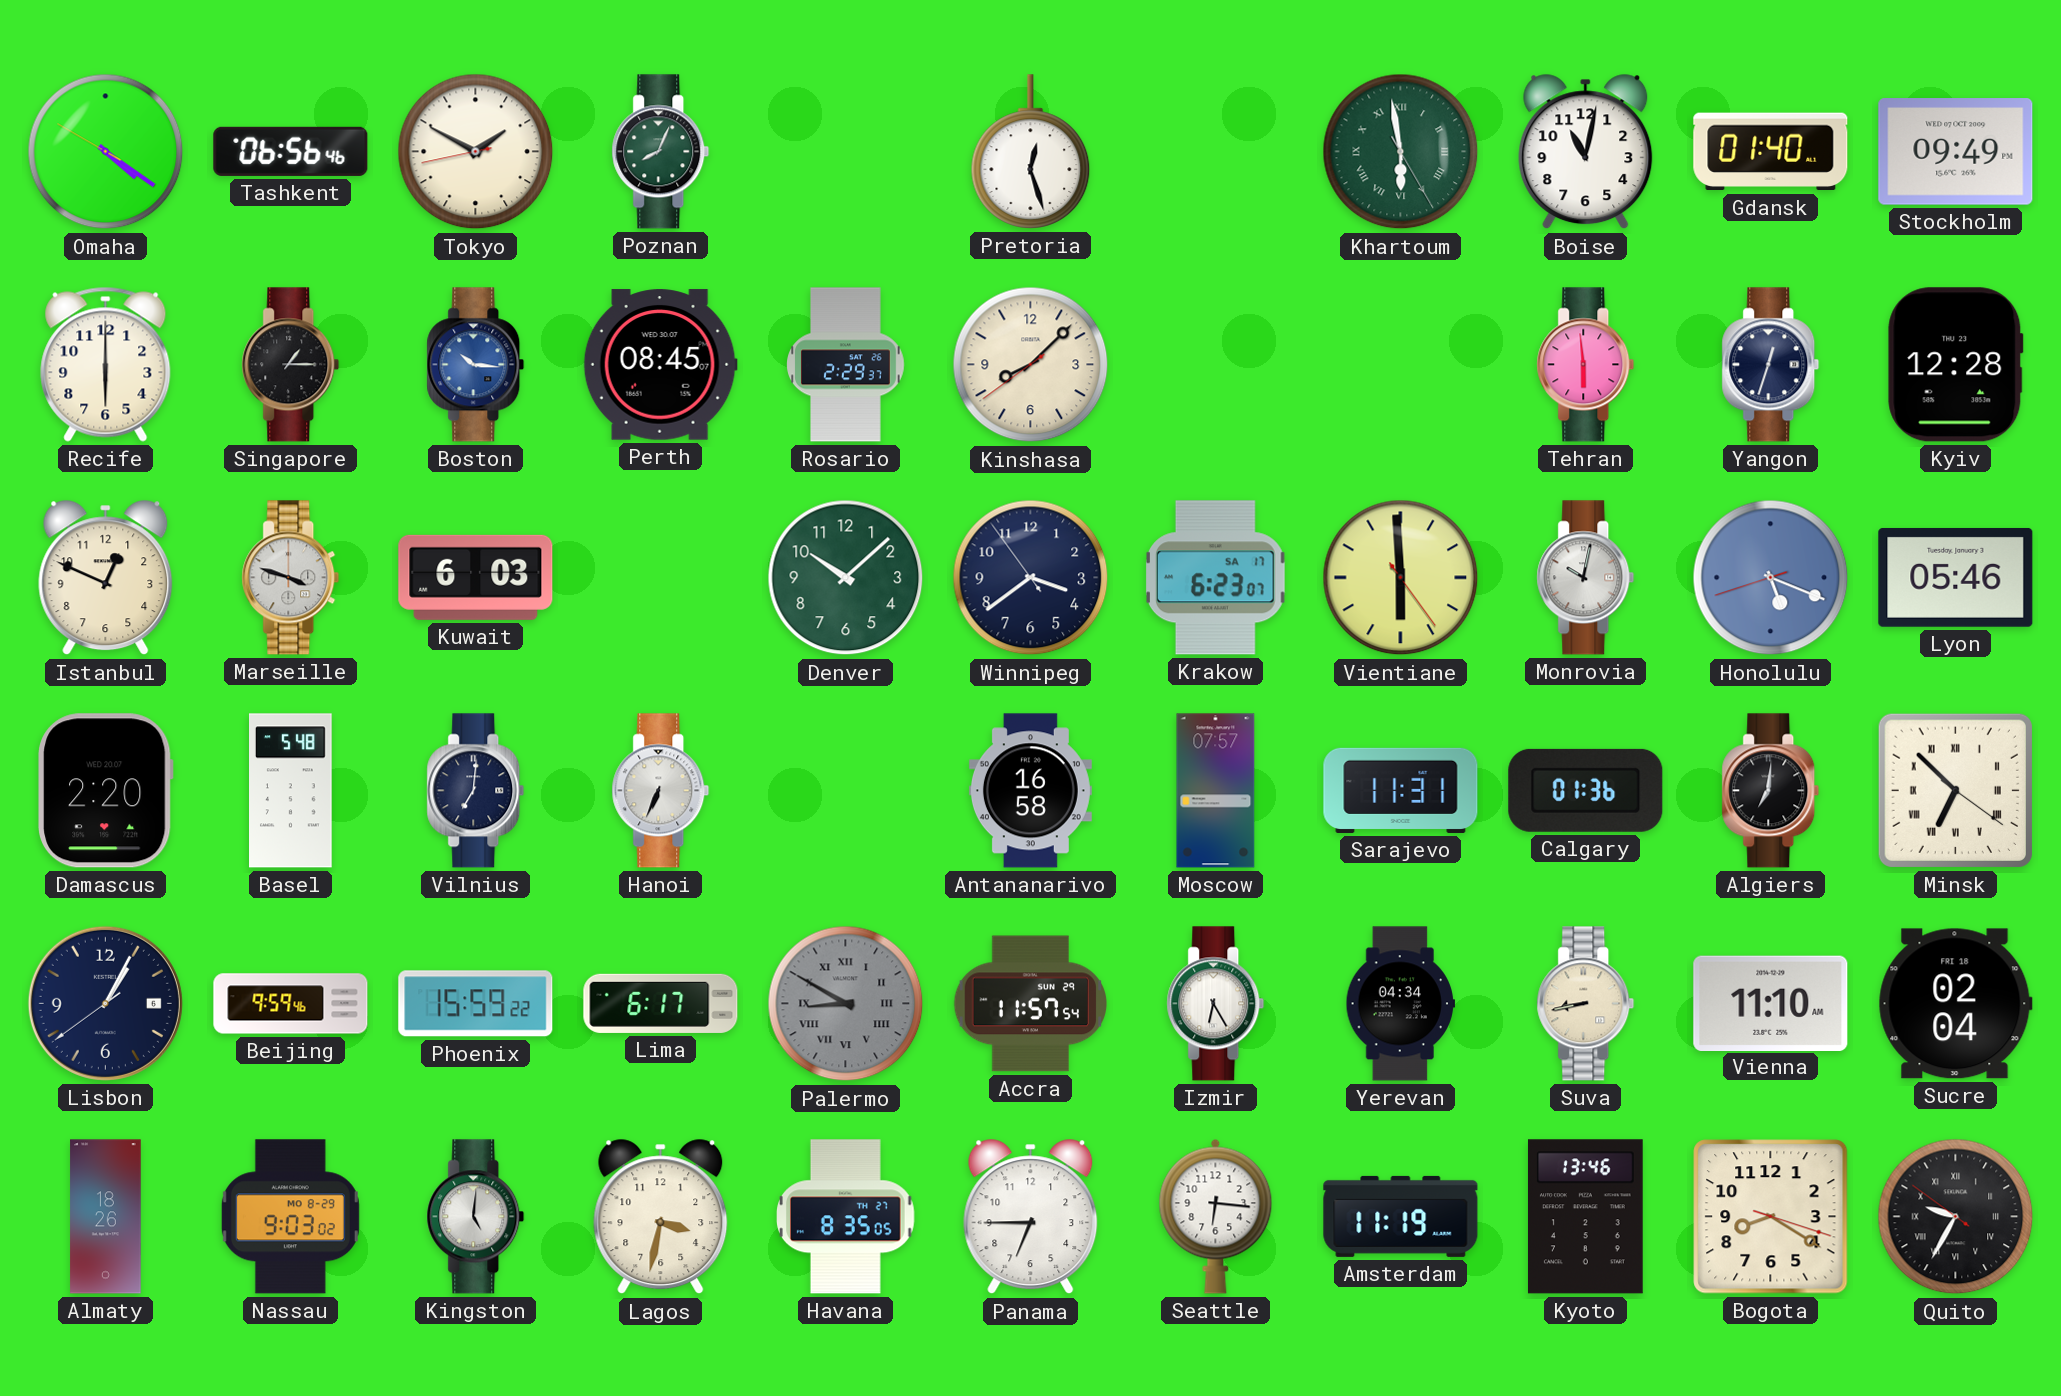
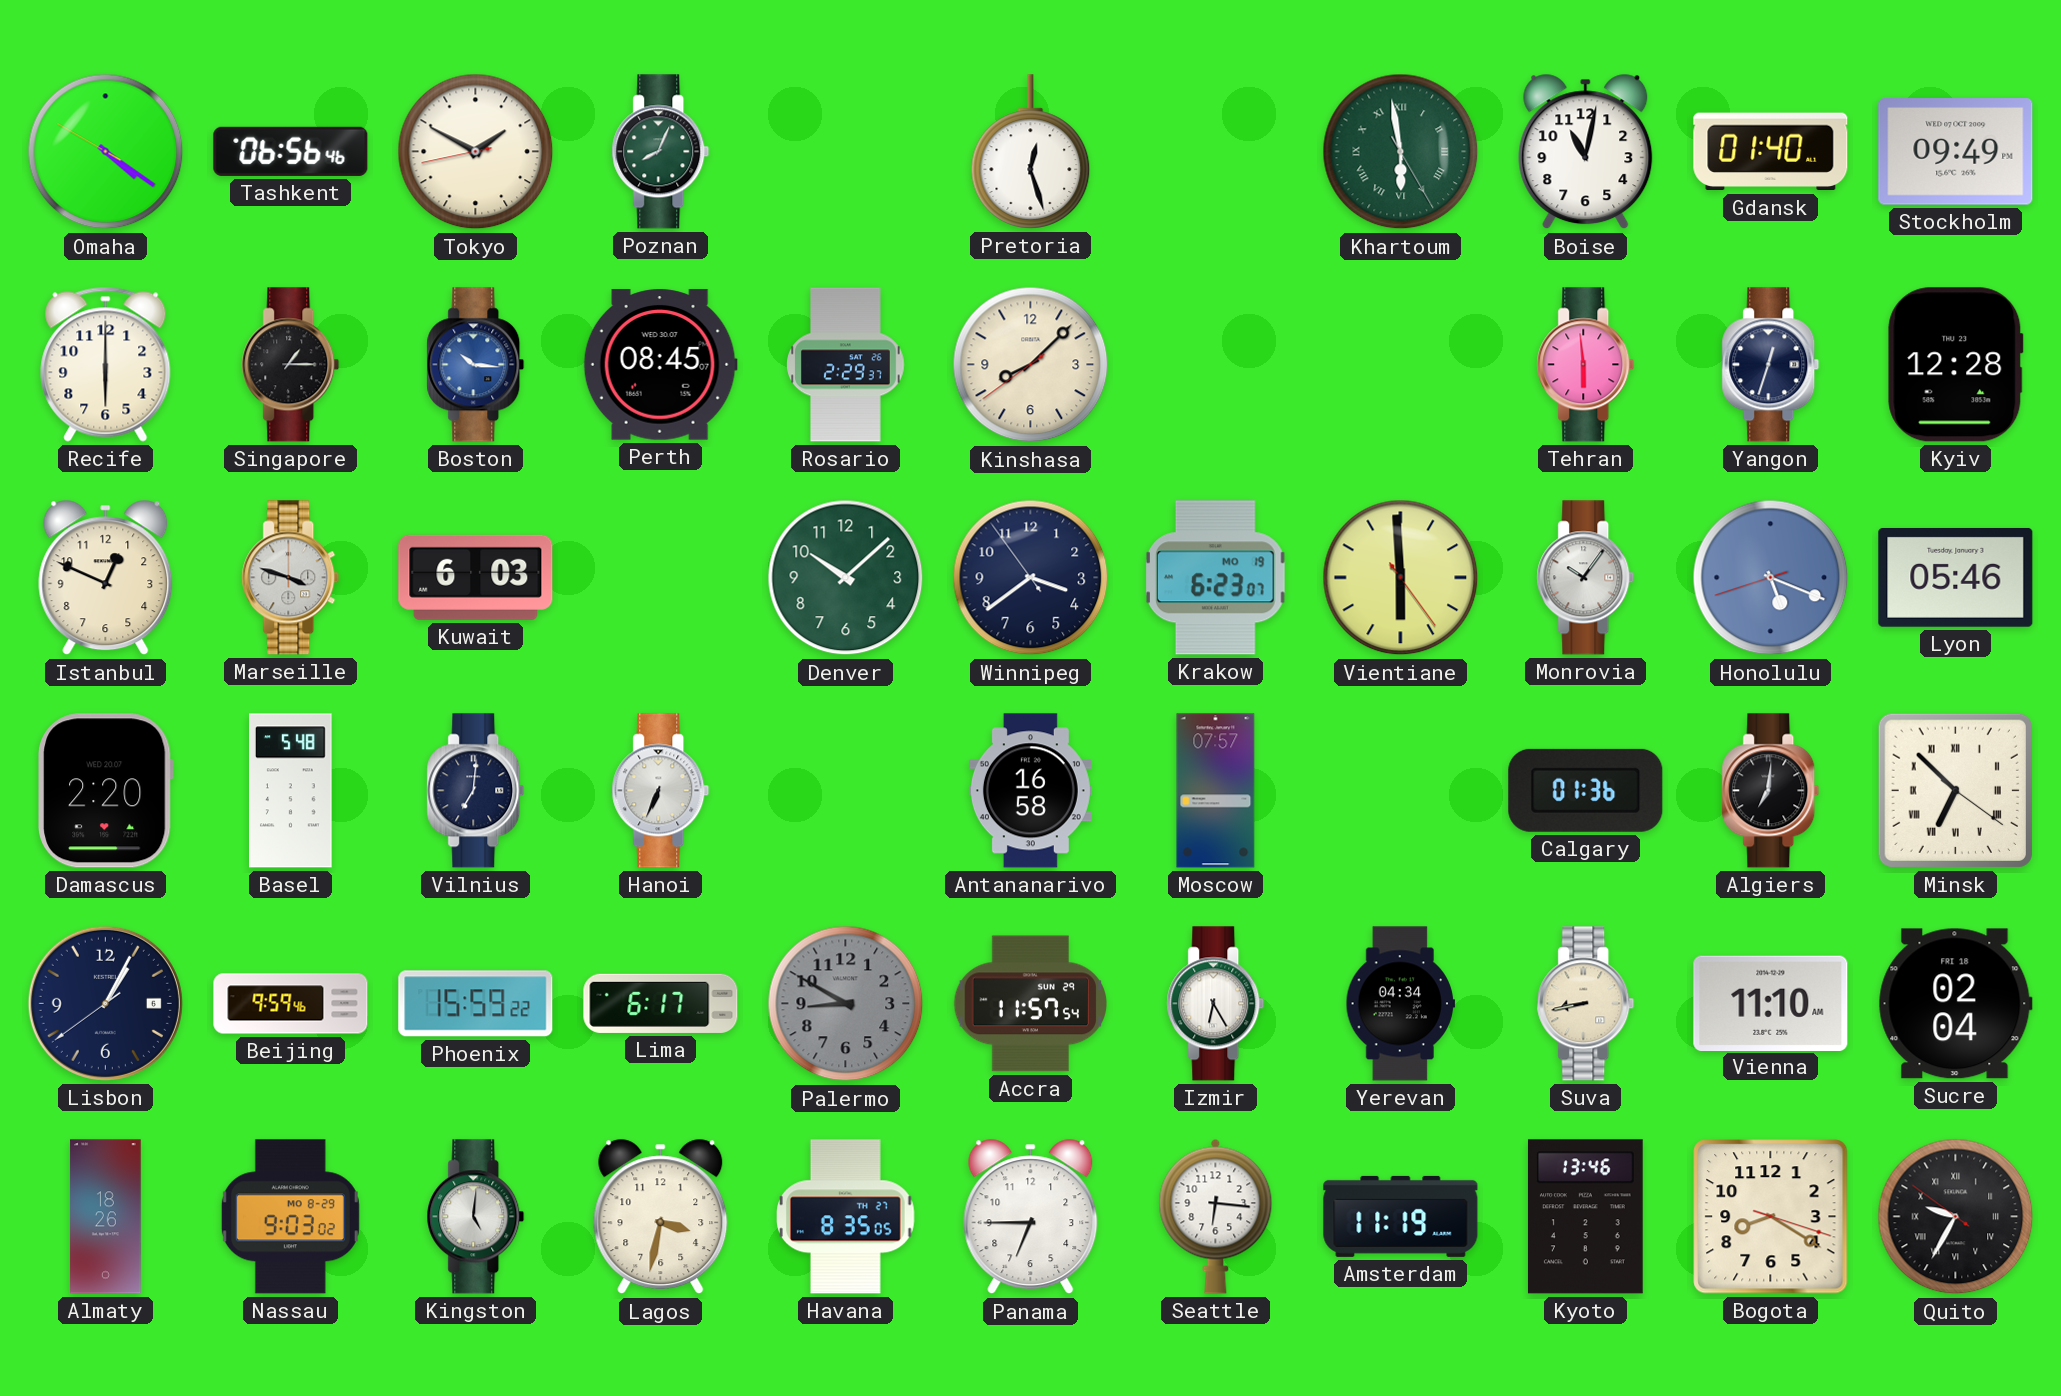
Krakow date: SA 17 -> MO 19 (1215, 578)
Monrovia: 10:02 -> 10:06 (1586, 578)
Sarajevo: 11:31 -> none (1401, 790)
Palermo numerals: Roman -> Arabic (846, 1004)
